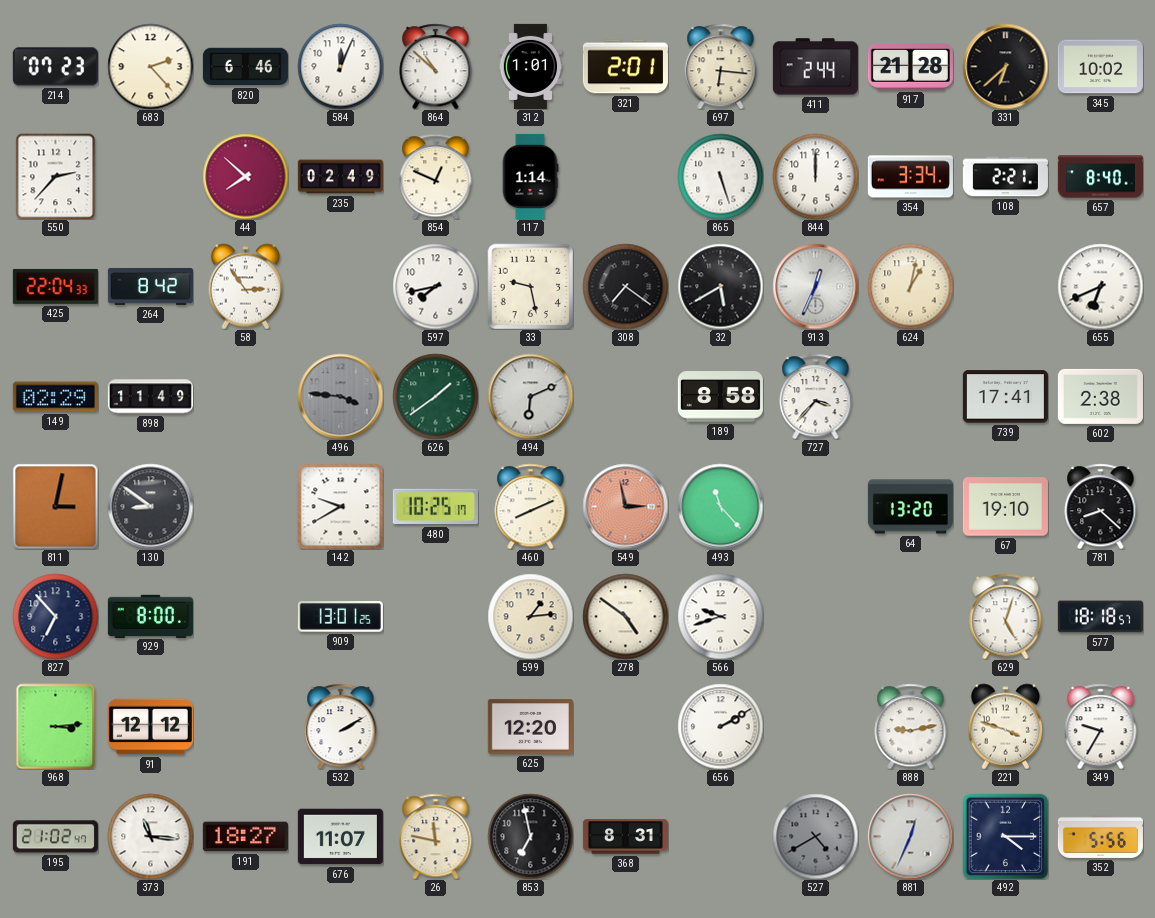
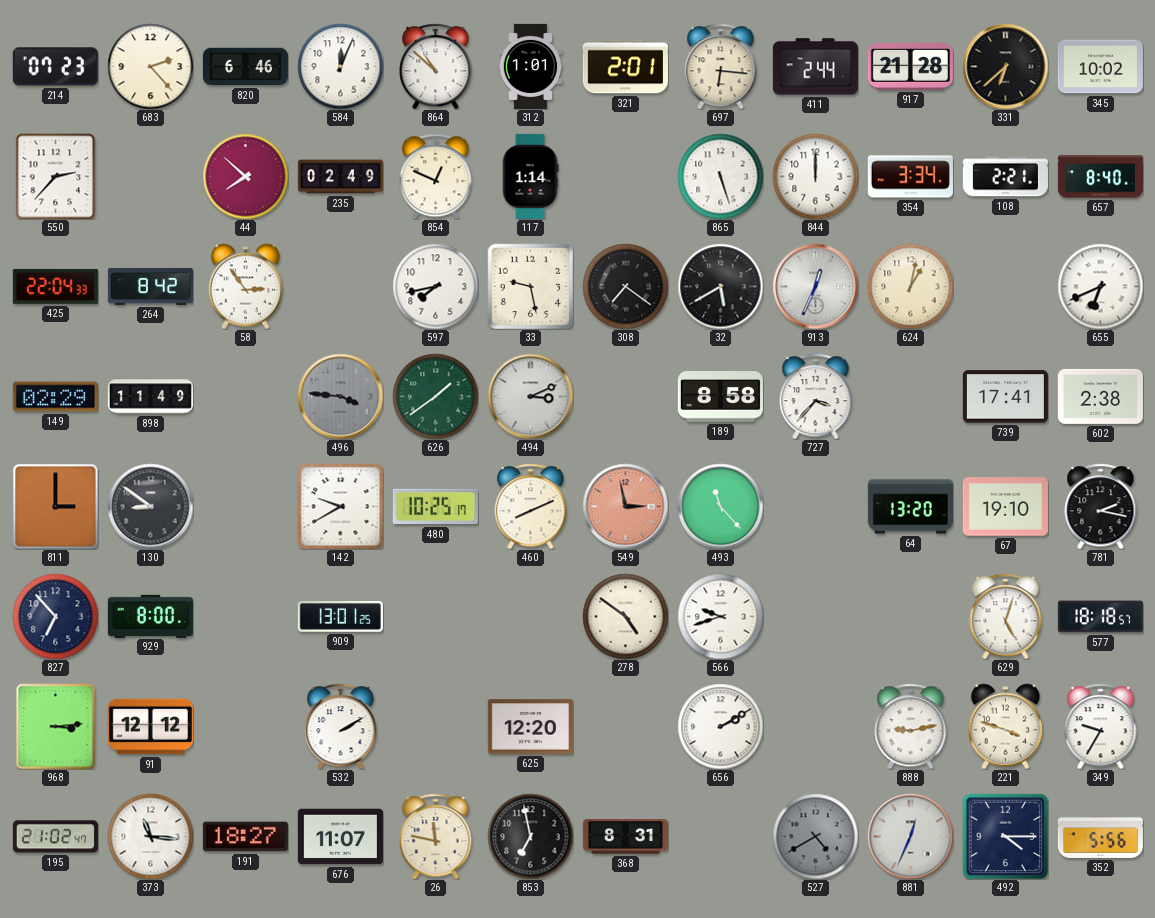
494: 6:11 -> 3:11 (530, 396)
811: 3:02 -> 3:00 (55, 506)
781: 8:22 -> 2:17 (1101, 506)
599: 1:14 -> none (530, 616)
